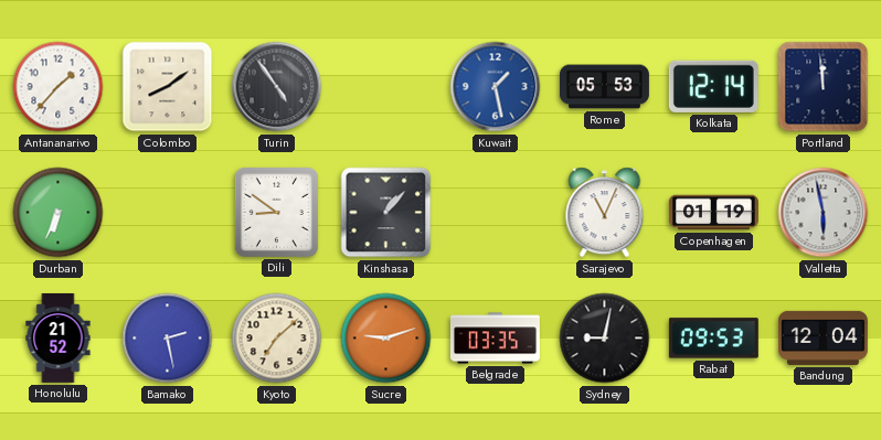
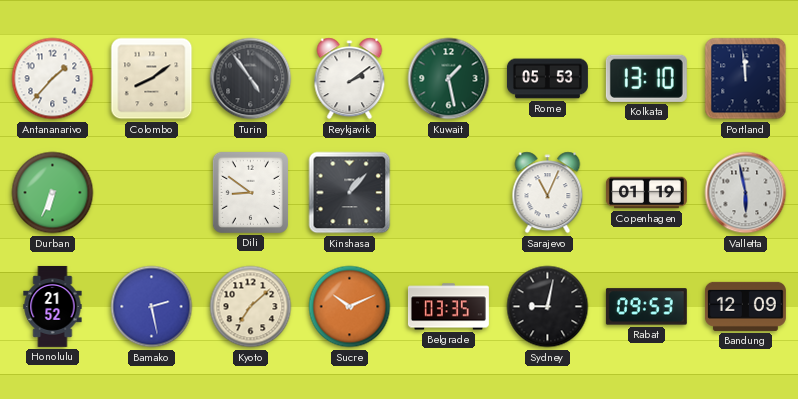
Reykjavik: none -> 2:09 (350, 79)
Kuwait dial: blue -> green (449, 79)
Kolkata: 12:14 -> 13:10 (646, 78)
Sucre: 9:12 -> 10:11 (350, 307)
Bandung: 12:04 -> 12:09 (745, 306)
